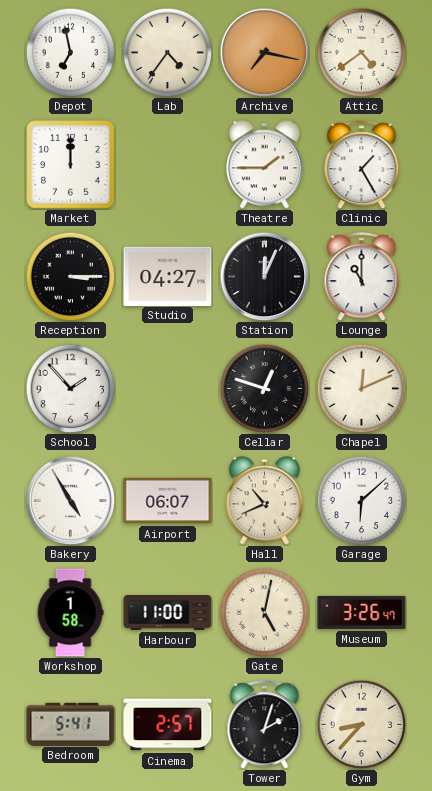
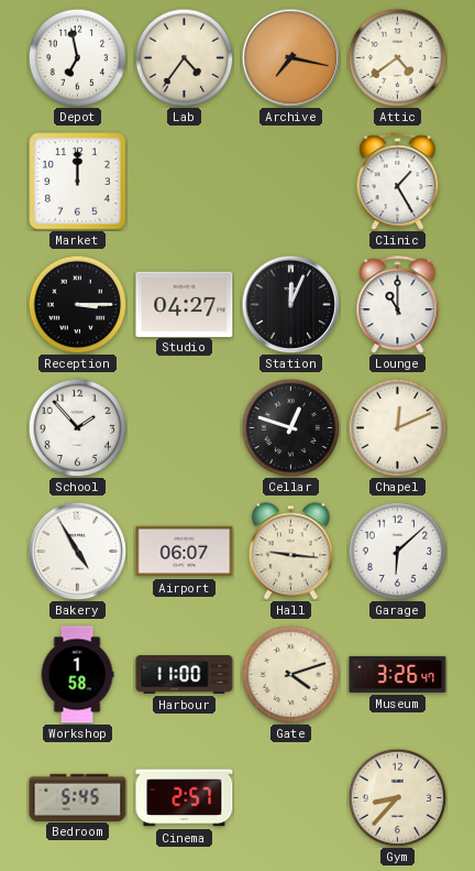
Theatre: 1:45 -> none (264, 165)
Hall: 10:41 -> 9:16 (290, 552)
Gate: 5:02 -> 4:12 (290, 674)
Bedroom: 5:41 -> 5:45 (78, 797)
Tower: 2:03 -> none (265, 725)
